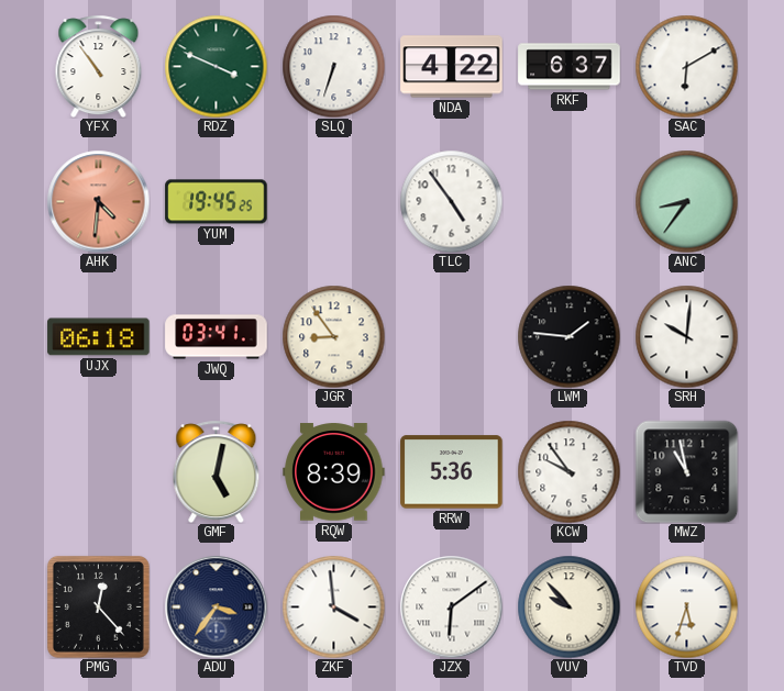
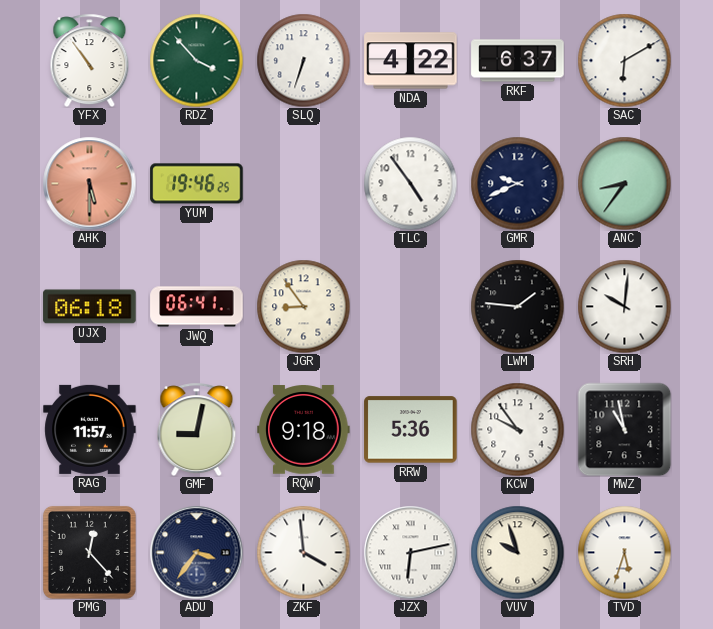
RDZ: 3:49 -> 3:53 (196, 60)
AHK: 4:31 -> 5:30 (89, 183)
YUM: 19:45 -> 19:46 (197, 184)
GMR: none -> 9:41 (517, 183)
JWQ: 03:41 -> 06:41 (197, 307)
RAG: none -> 11:57 (90, 429)
GMF: 5:02 -> 9:02 (197, 429)
RQW: 8:39 -> 9:18 (304, 430)
JZX: 6:09 -> 6:13 (410, 552)
VUV: 9:53 -> 9:57 (517, 552)
